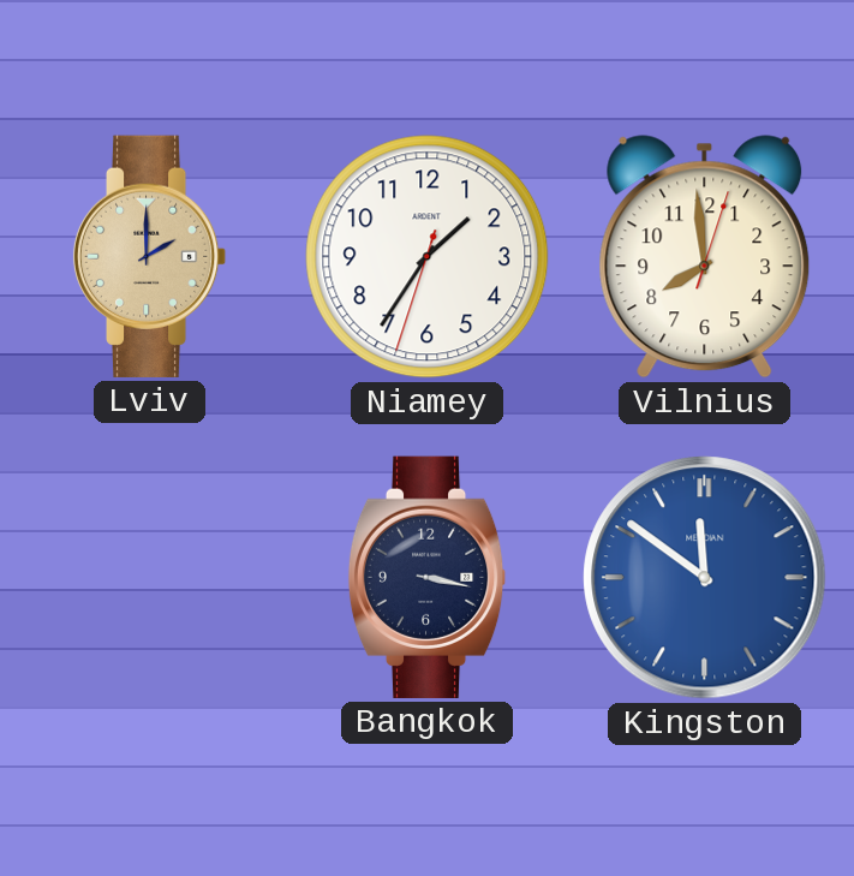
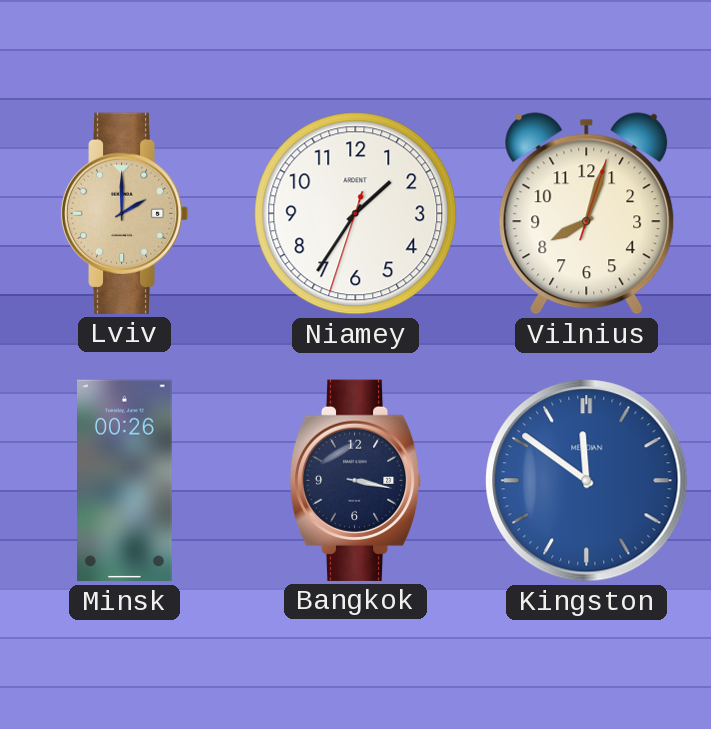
Vilnius: 7:59 -> 8:03 (587, 214)
Minsk: none -> 00:26 (125, 481)
